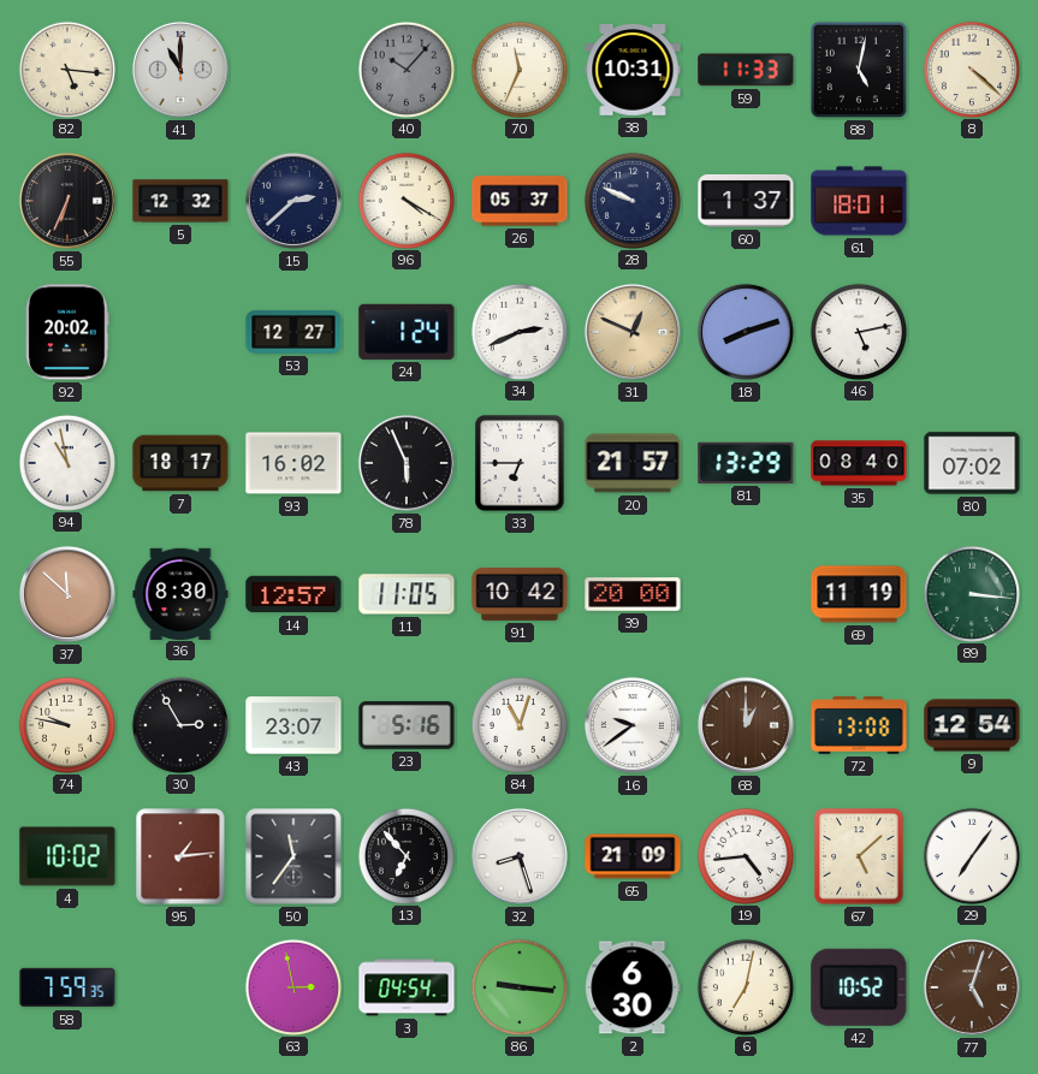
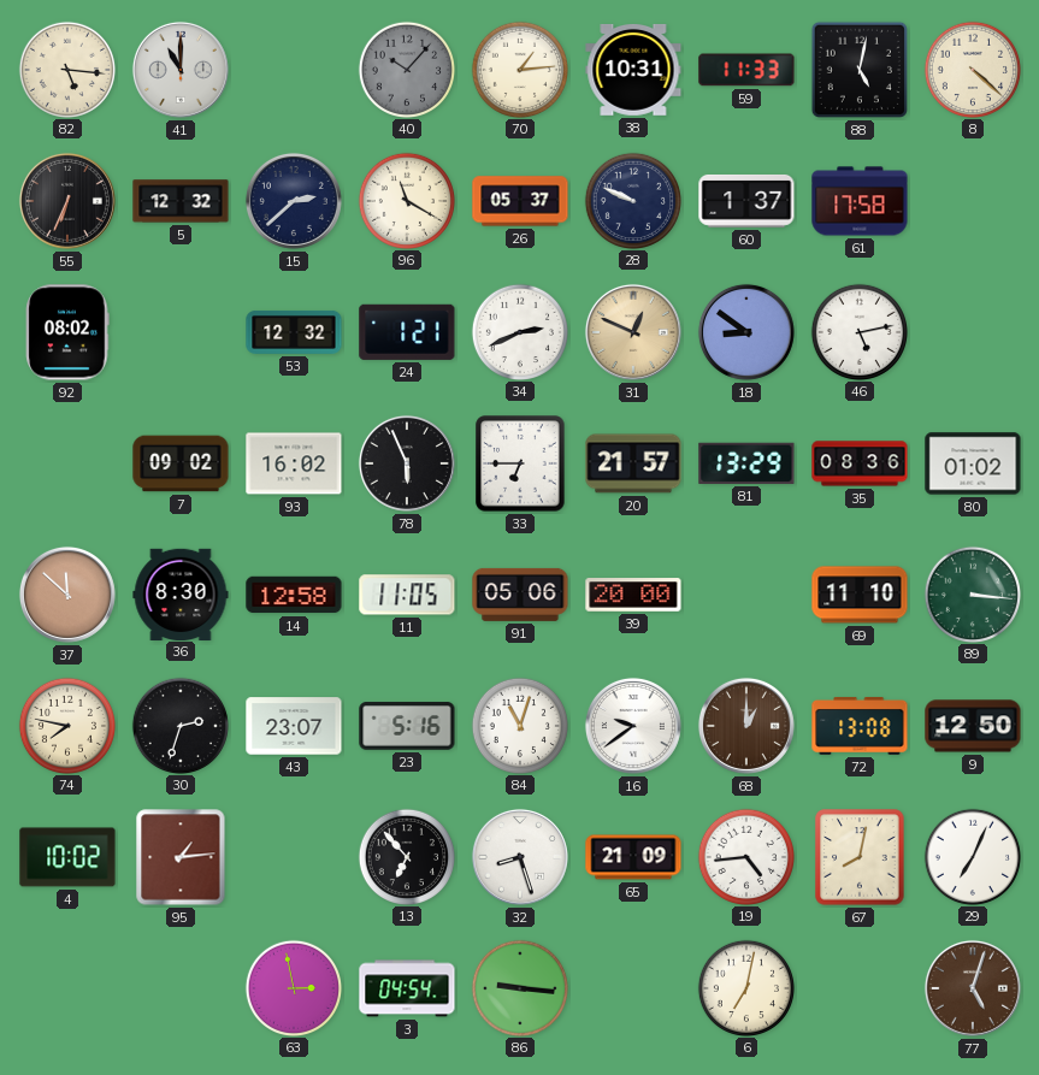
70: 11:34 -> 1:14 (519, 69)
96: 4:20 -> 11:20 (406, 200)
61: 18:01 -> 17:58 (860, 201)
92: 20:02 -> 08:02 (67, 332)
53: 12:27 -> 12:32 (294, 332)
24: 1:24 -> 1:21 (407, 332)
18: 8:12 -> 8:51 (746, 332)
94: 10:58 -> none (66, 462)
7: 18:17 -> 09:02 (181, 463)
35: 08:40 -> 08:36 (860, 463)
80: 07:02 -> 01:02 (973, 463)
14: 12:57 -> 12:58 (294, 595)
91: 10:42 -> 05:06 (520, 595)
69: 11:19 -> 11:10 (860, 595)
74: 9:47 -> 7:47 (66, 725)
30: 2:55 -> 2:33 (179, 725)
9: 12:54 -> 12:50 (973, 726)
50: 11:36 -> none (293, 856)
67: 5:08 -> 8:02 (860, 857)
29: 7:06 -> 7:04 (972, 856)
58: 7:59 -> none (67, 987)
2: 6:30 -> none (633, 987)
42: 10:52 -> none (859, 987)
